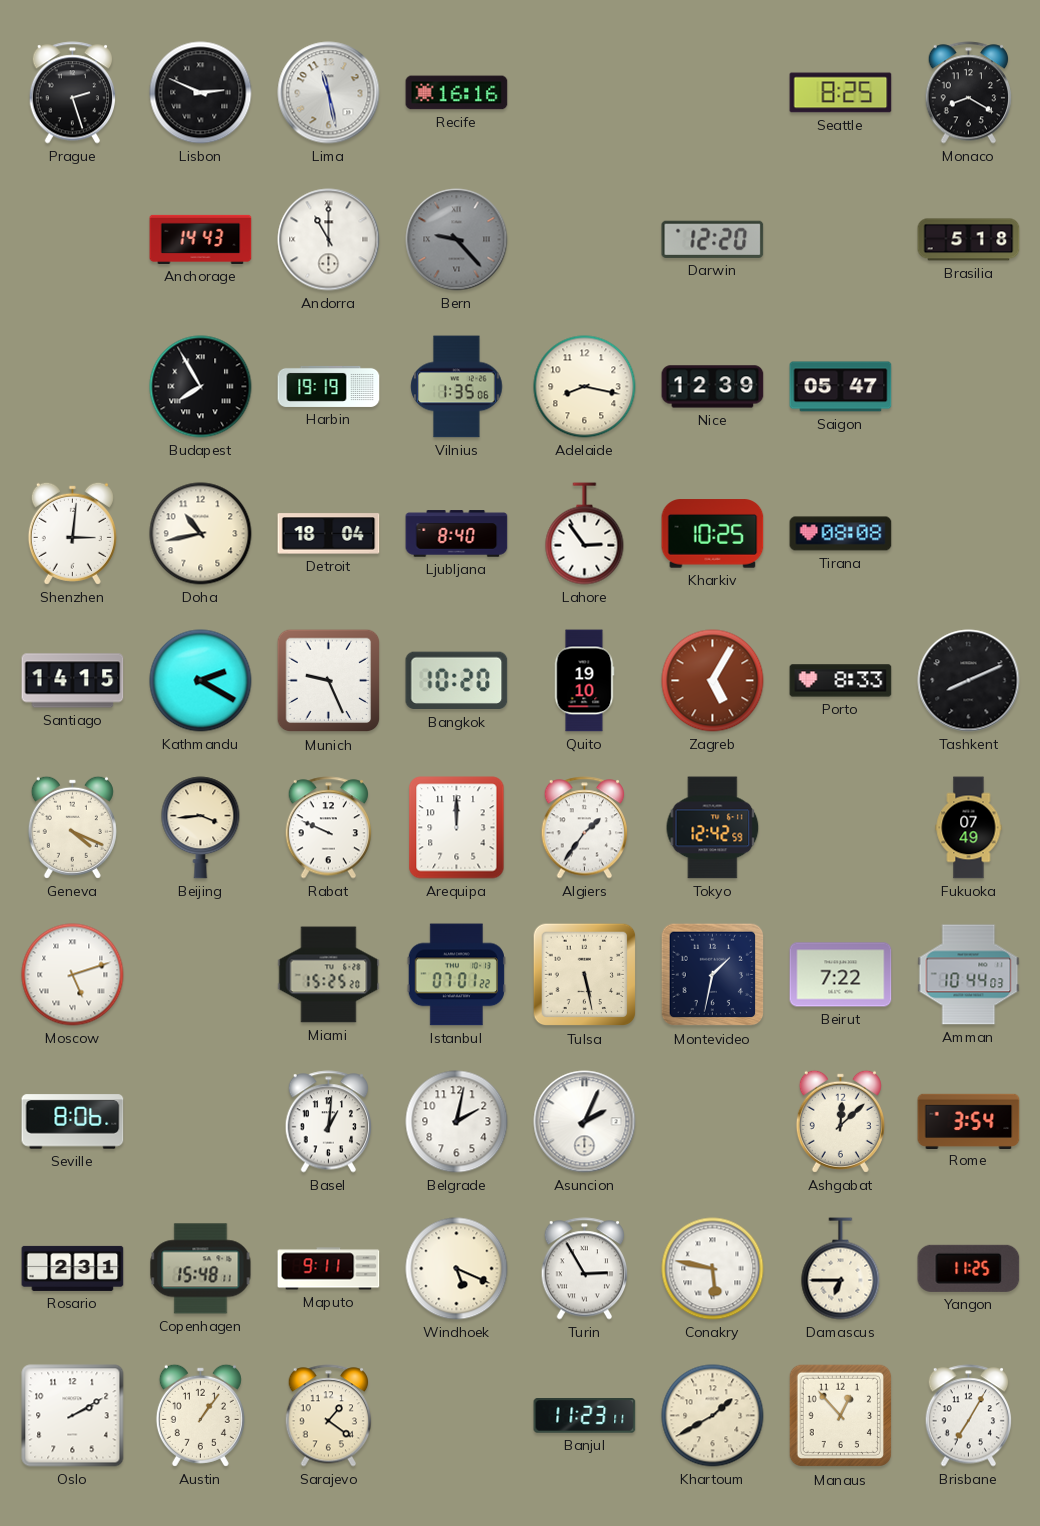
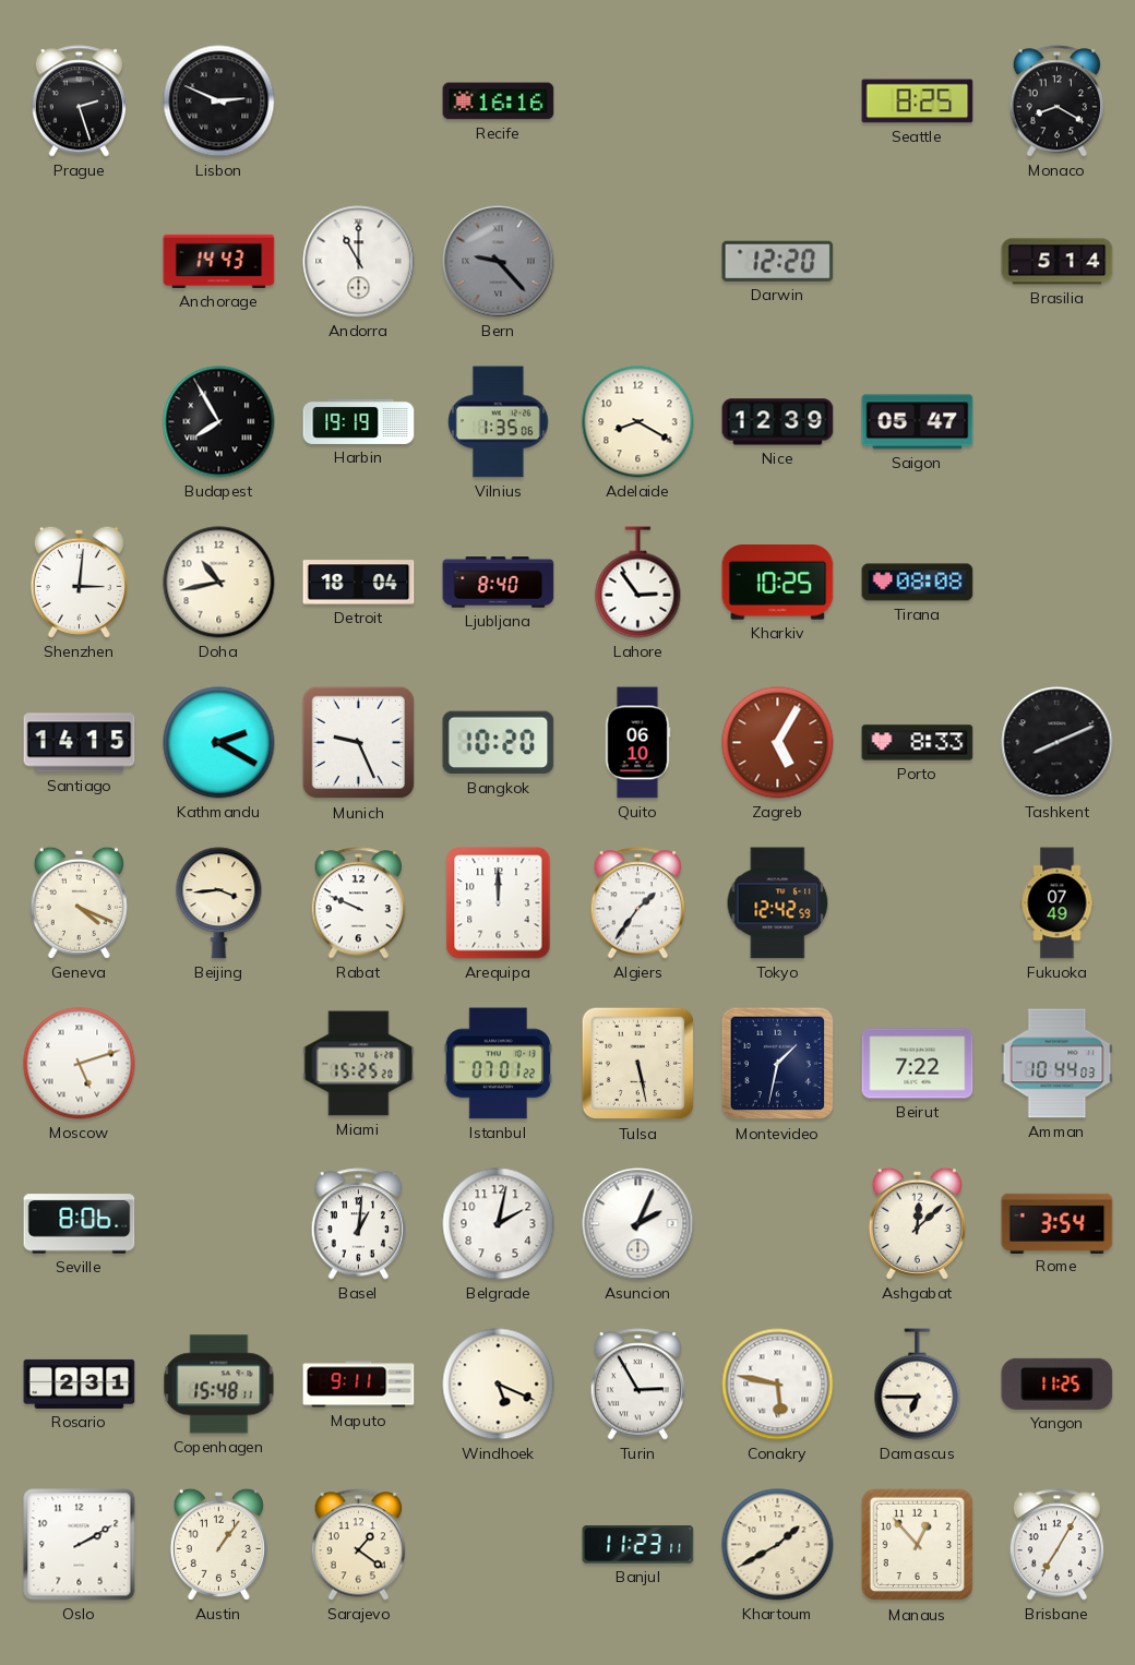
Lima: 11:28 -> none (329, 93)
Brasilia: 5:18 -> 5:14 (1058, 262)
Adelaide: 8:17 -> 8:20 (638, 422)
Quito: 19:10 -> 06:10 (637, 743)
